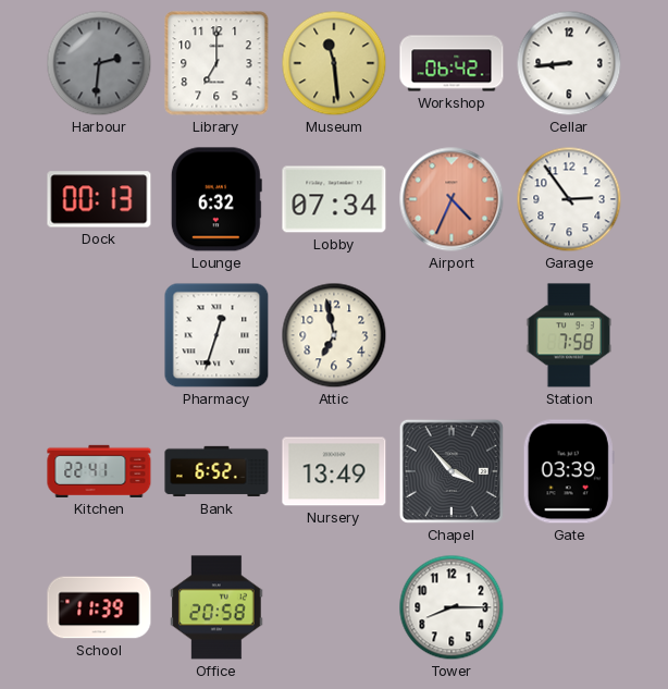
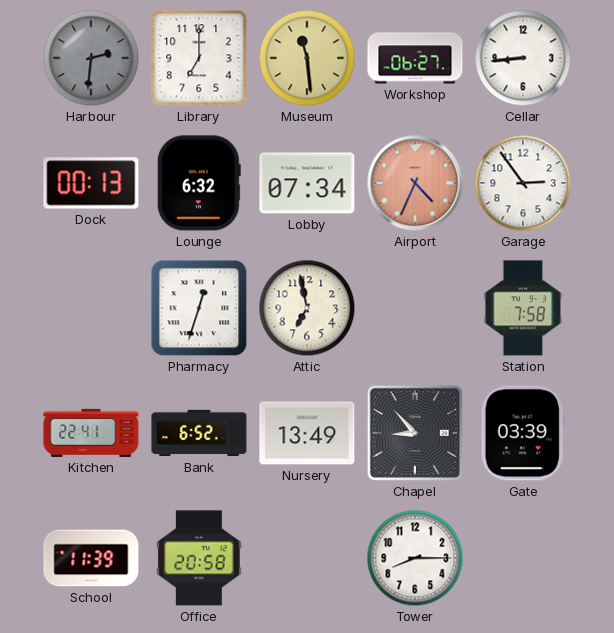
Workshop: 06:42 -> 06:27 (415, 58)
Chapel: 3:53 -> 8:53 (415, 433)
